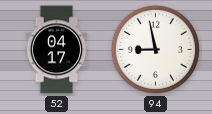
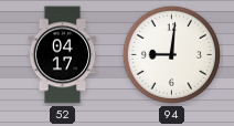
94: 8:58 -> 9:01 (171, 54)
